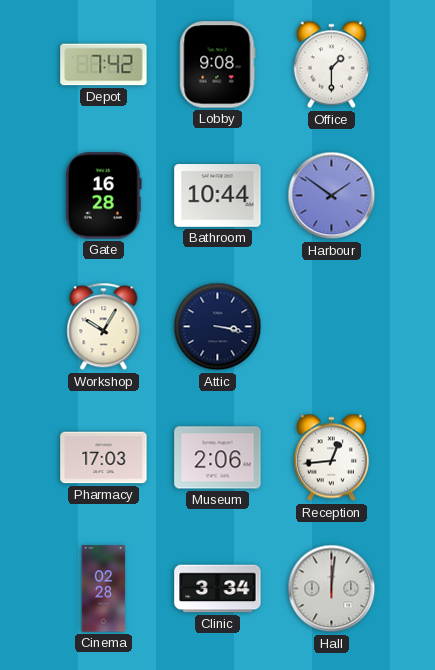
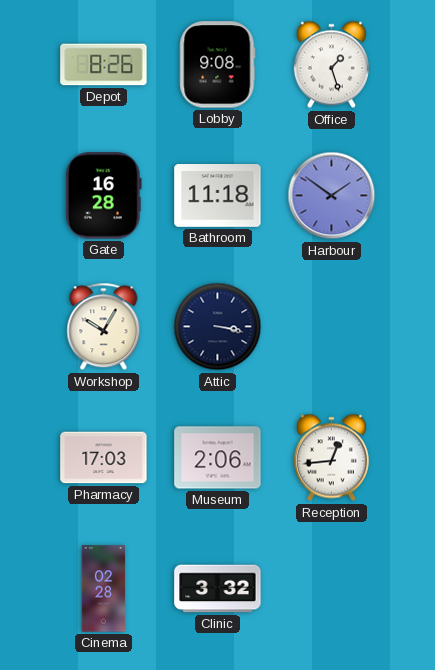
Depot: 7:42 -> 8:26 (104, 65)
Office: 1:30 -> 1:27 (331, 65)
Bathroom: 10:44 -> 11:18 (218, 196)
Clinic: 3:34 -> 3:32 (218, 589)
Hall: 12:01 -> none (332, 589)
